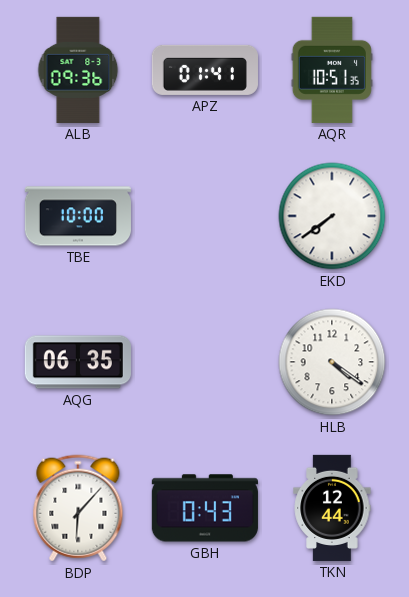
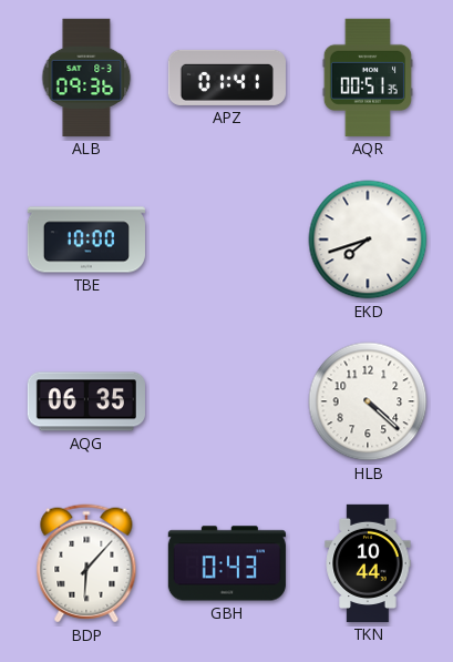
AQR: 10:51 -> 00:51 (368, 78)
EKD: 7:39 -> 7:42 (368, 240)
HLB: 4:21 -> 4:22 (368, 401)
TKN: 12:44 -> 10:44 (368, 563)
